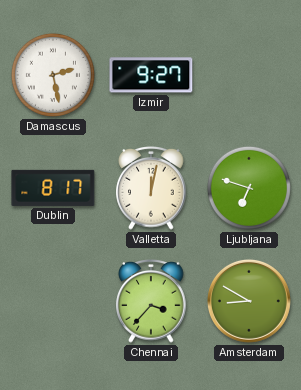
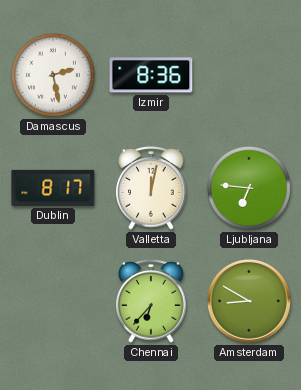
Izmir: 9:27 -> 8:36 (151, 75)
Ljubljana: 6:48 -> 6:46 (249, 188)
Chennai: 3:37 -> 6:37 (151, 302)
